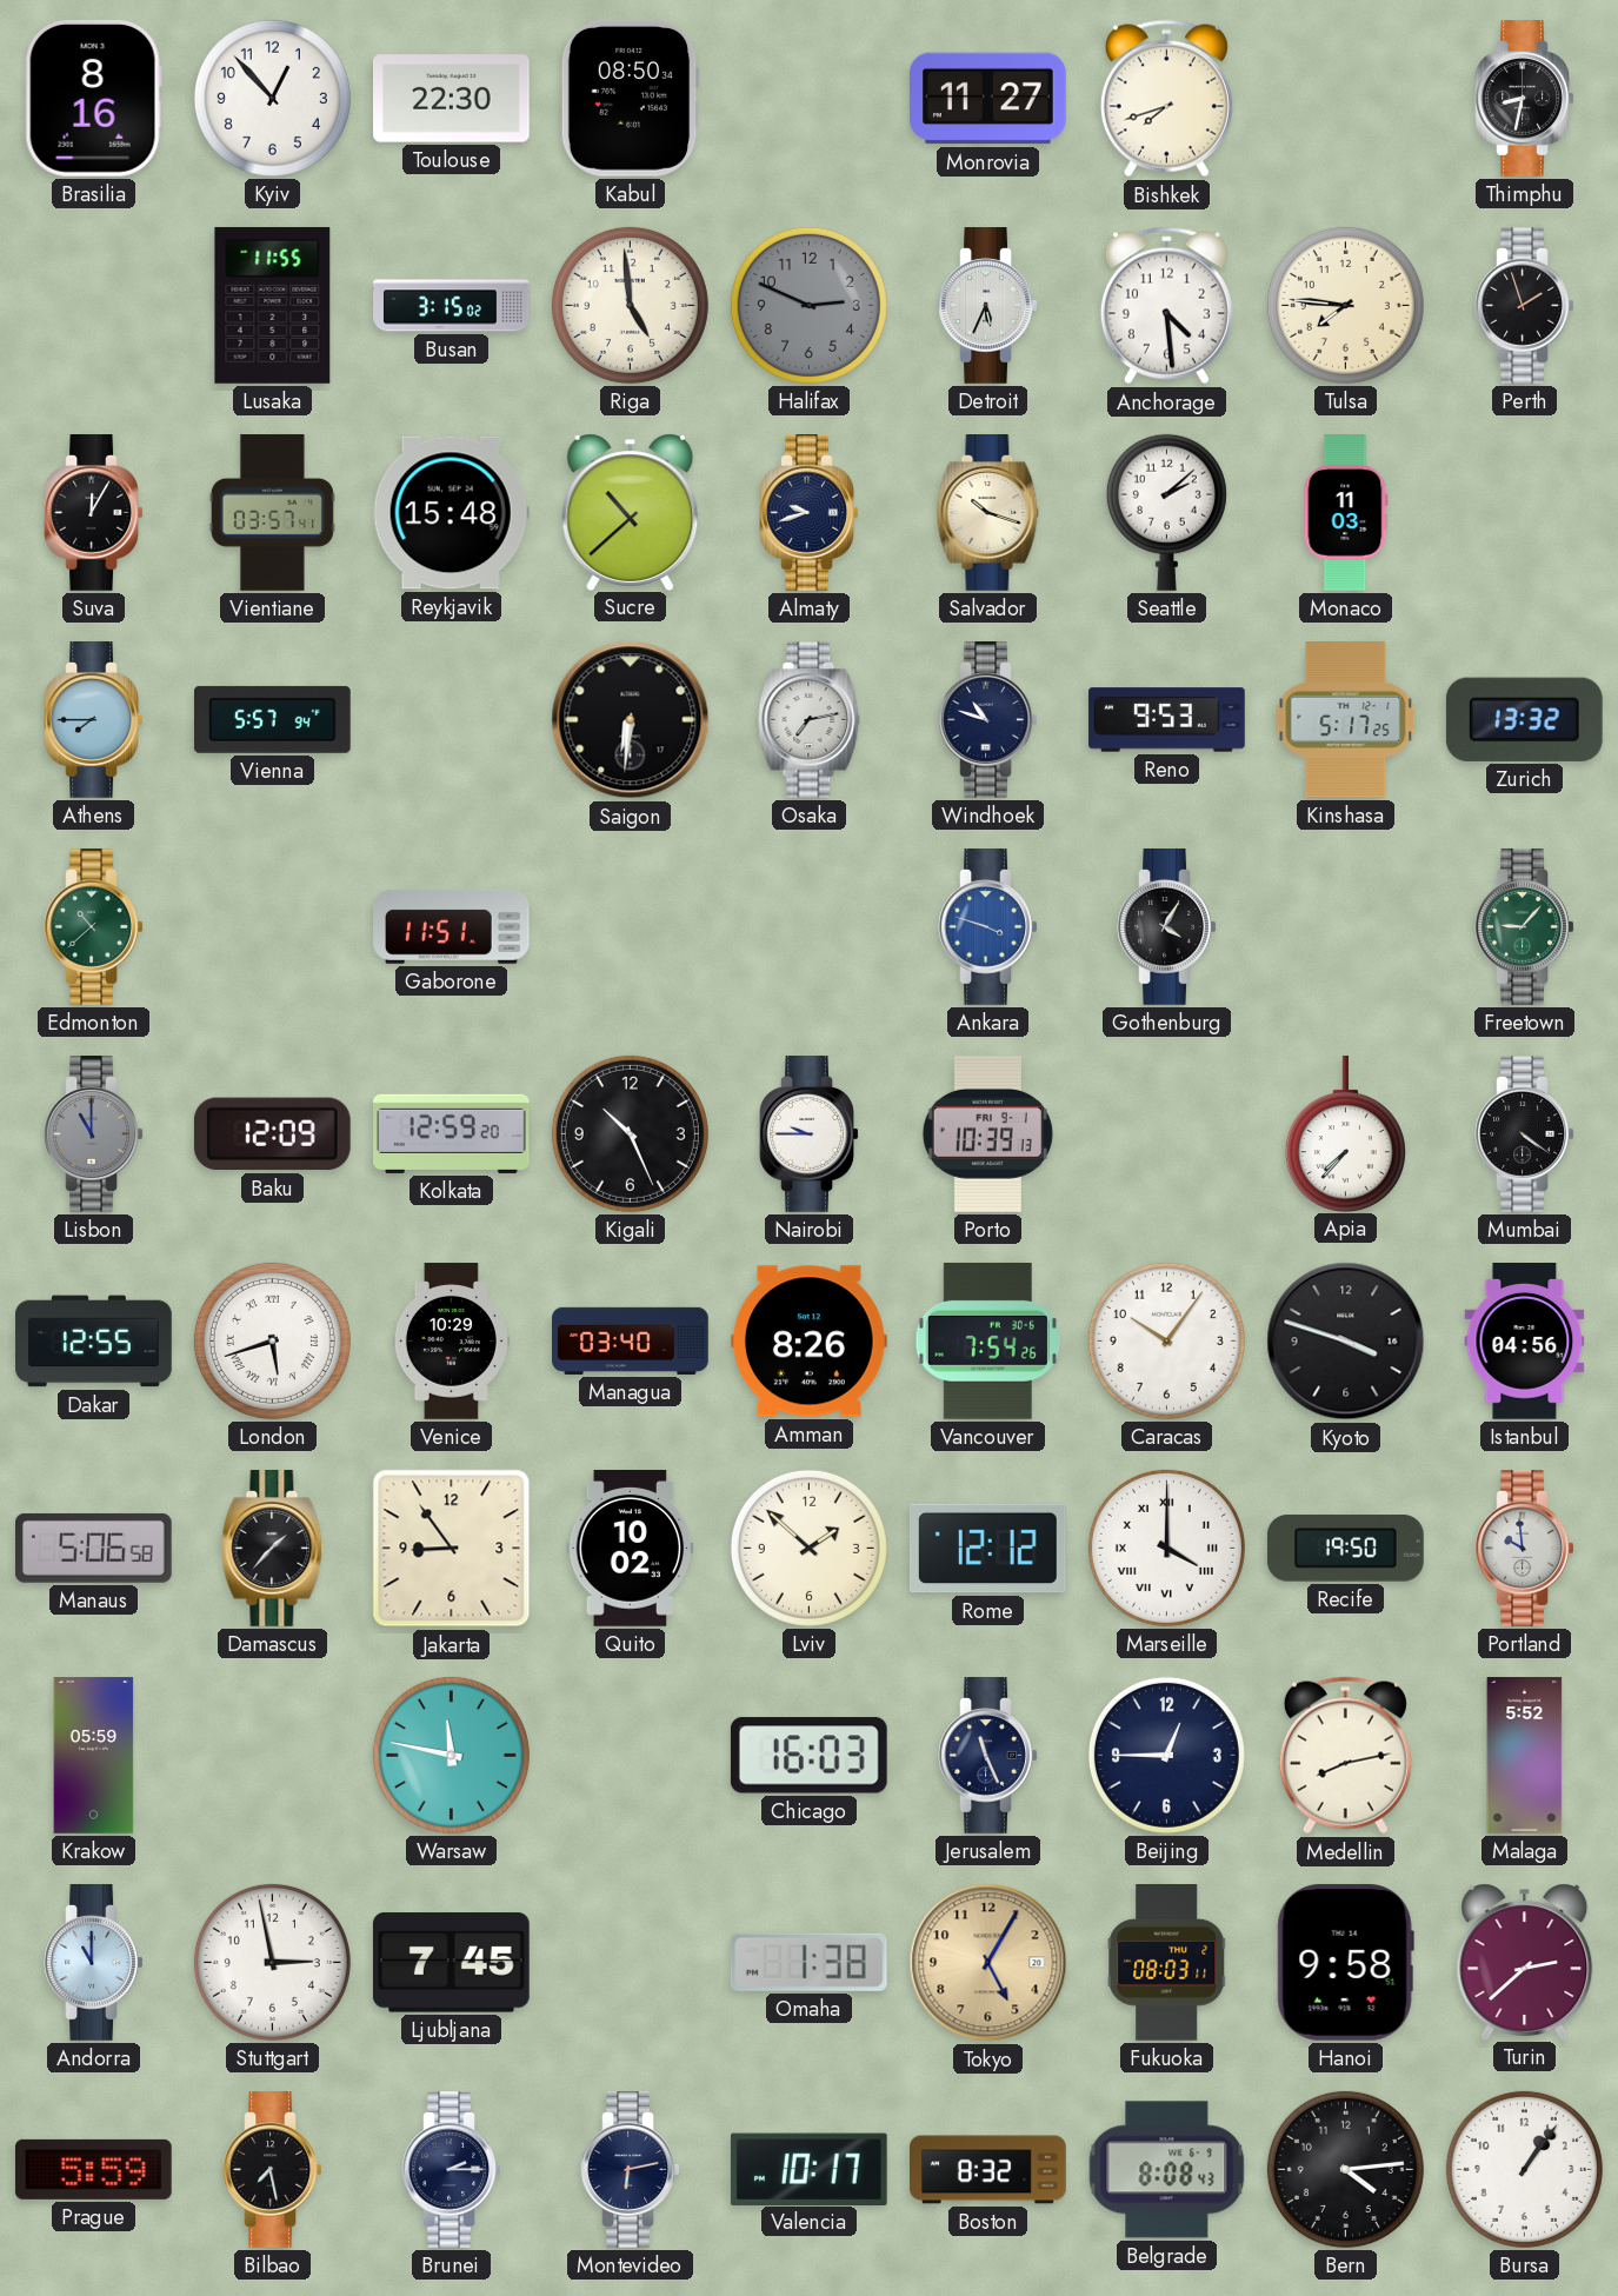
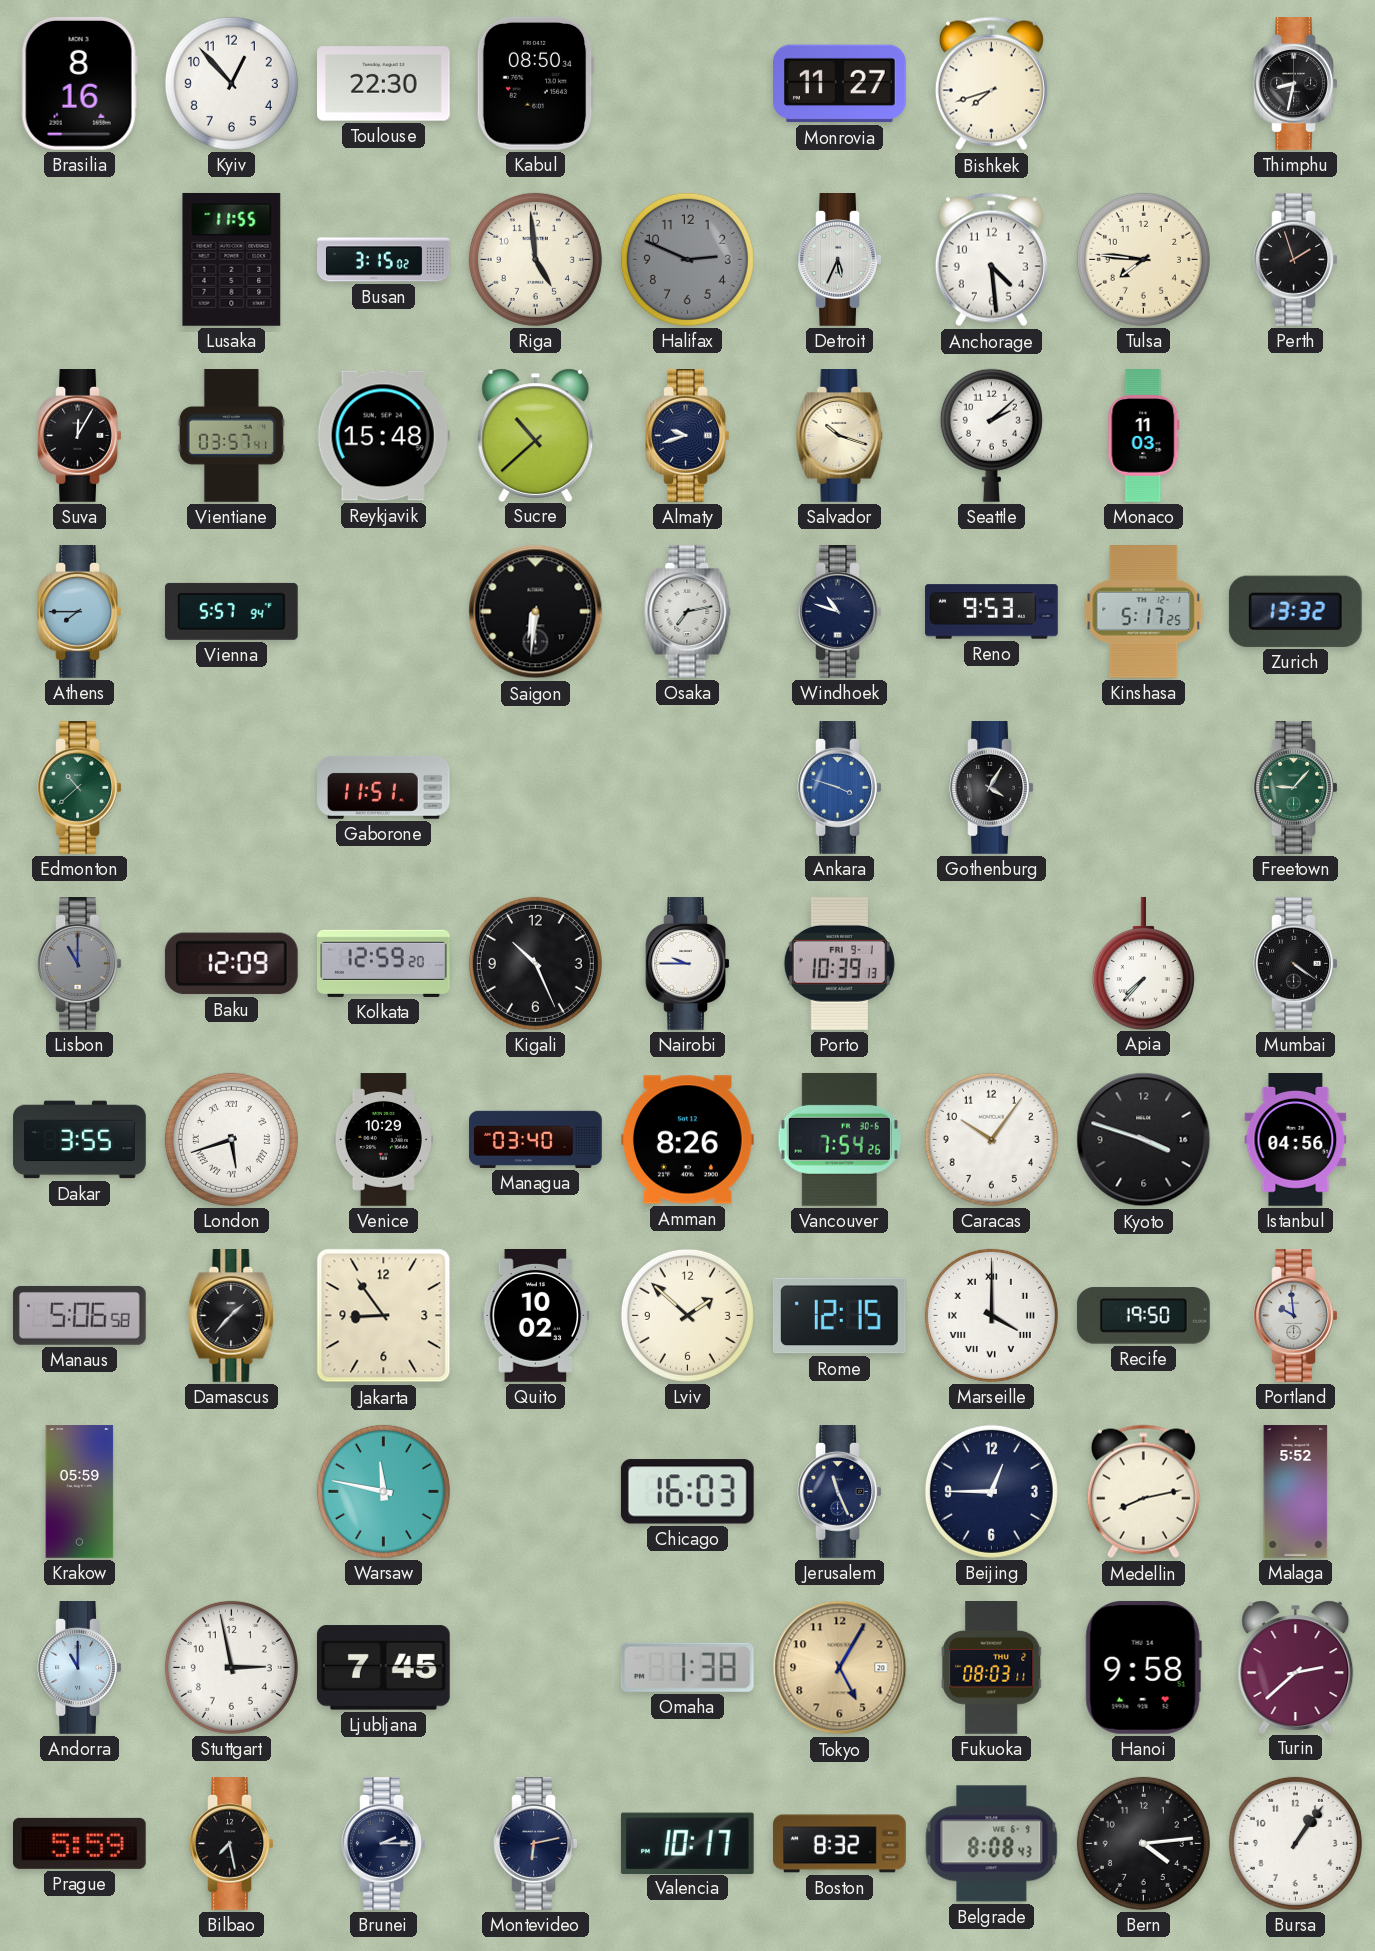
Dakar: 12:55 -> 3:55 (80, 1140)
Rome: 12:12 -> 12:15 (839, 1316)
